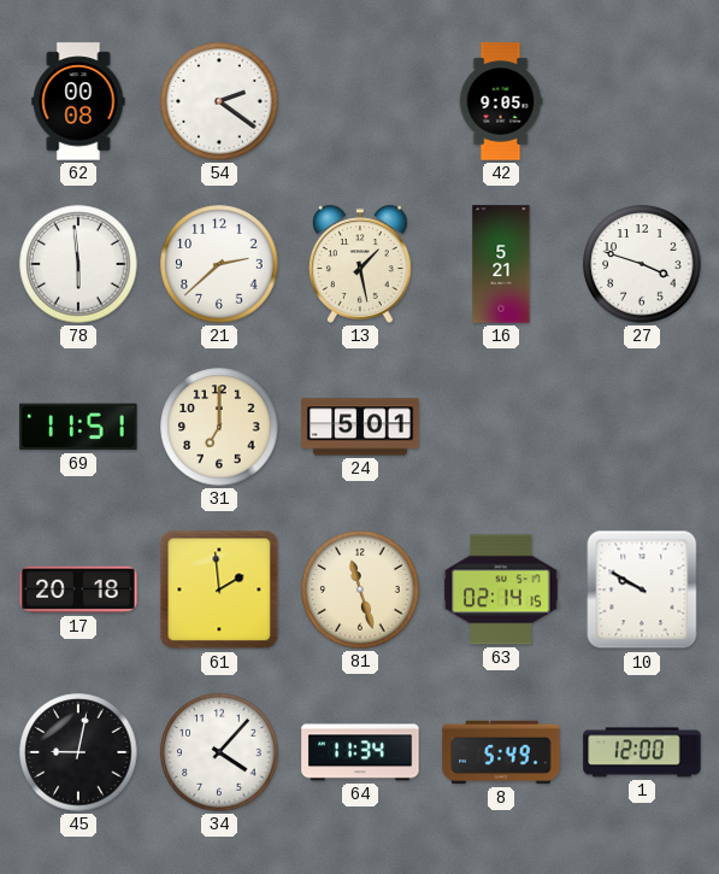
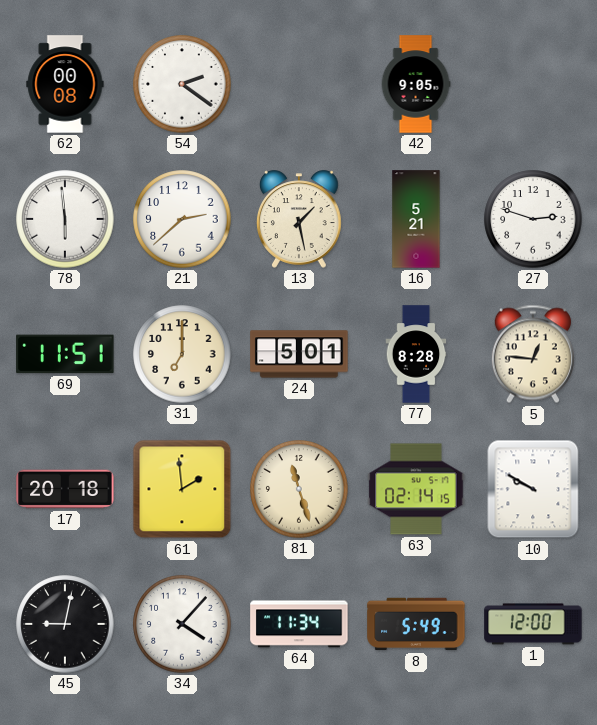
27: 3:48 -> 2:48 (533, 219)
77: none -> 8:28 (416, 354)
5: none -> 12:46 (533, 354)
